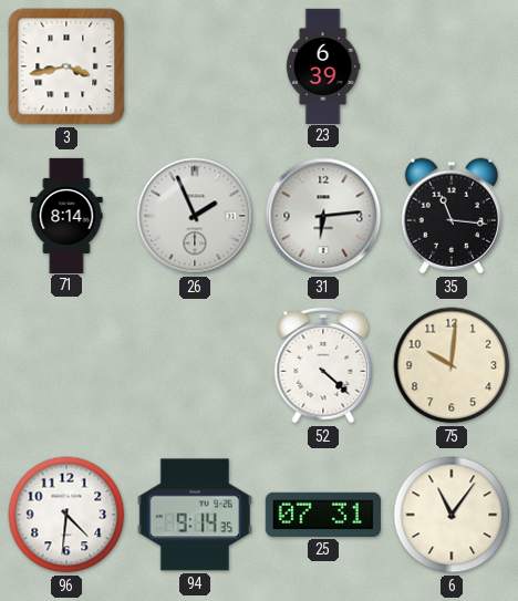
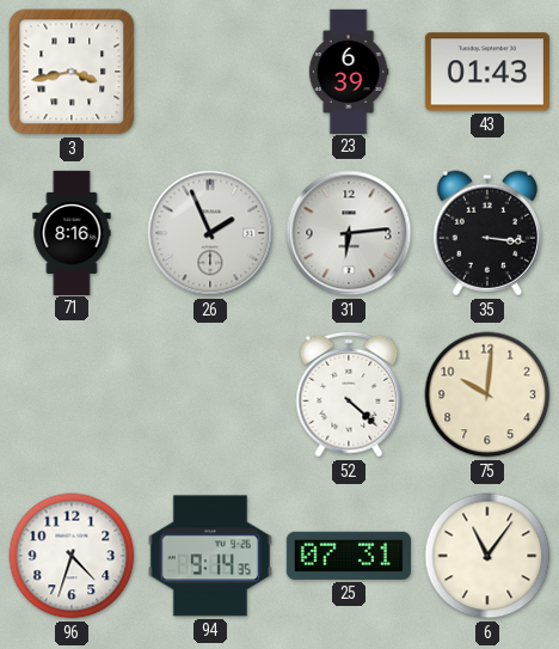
43: none -> 01:43 (487, 72)
71: 8:14 -> 8:16 (72, 232)
35: 11:16 -> 3:16 (486, 233)
96: 4:31 -> 4:33 (72, 556)
